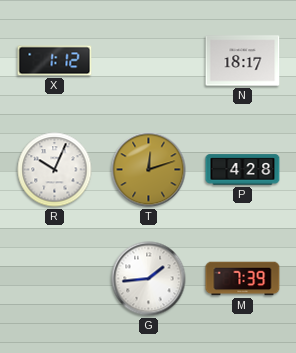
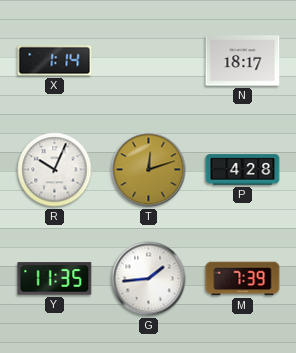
X: 1:12 -> 1:14 (55, 61)
Y: none -> 11:35 (55, 279)
